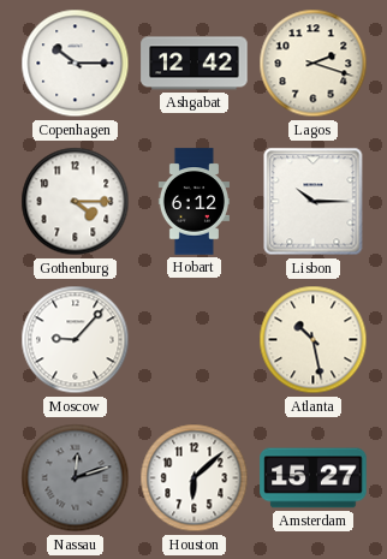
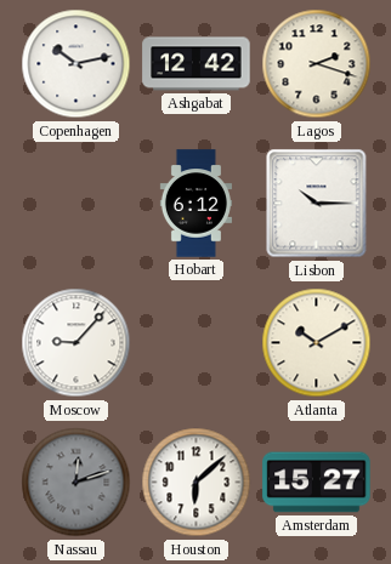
Copenhagen: 10:15 -> 10:13 (76, 64)
Gothenburg: 4:15 -> none (76, 202)
Atlanta: 10:28 -> 10:10 (317, 343)
